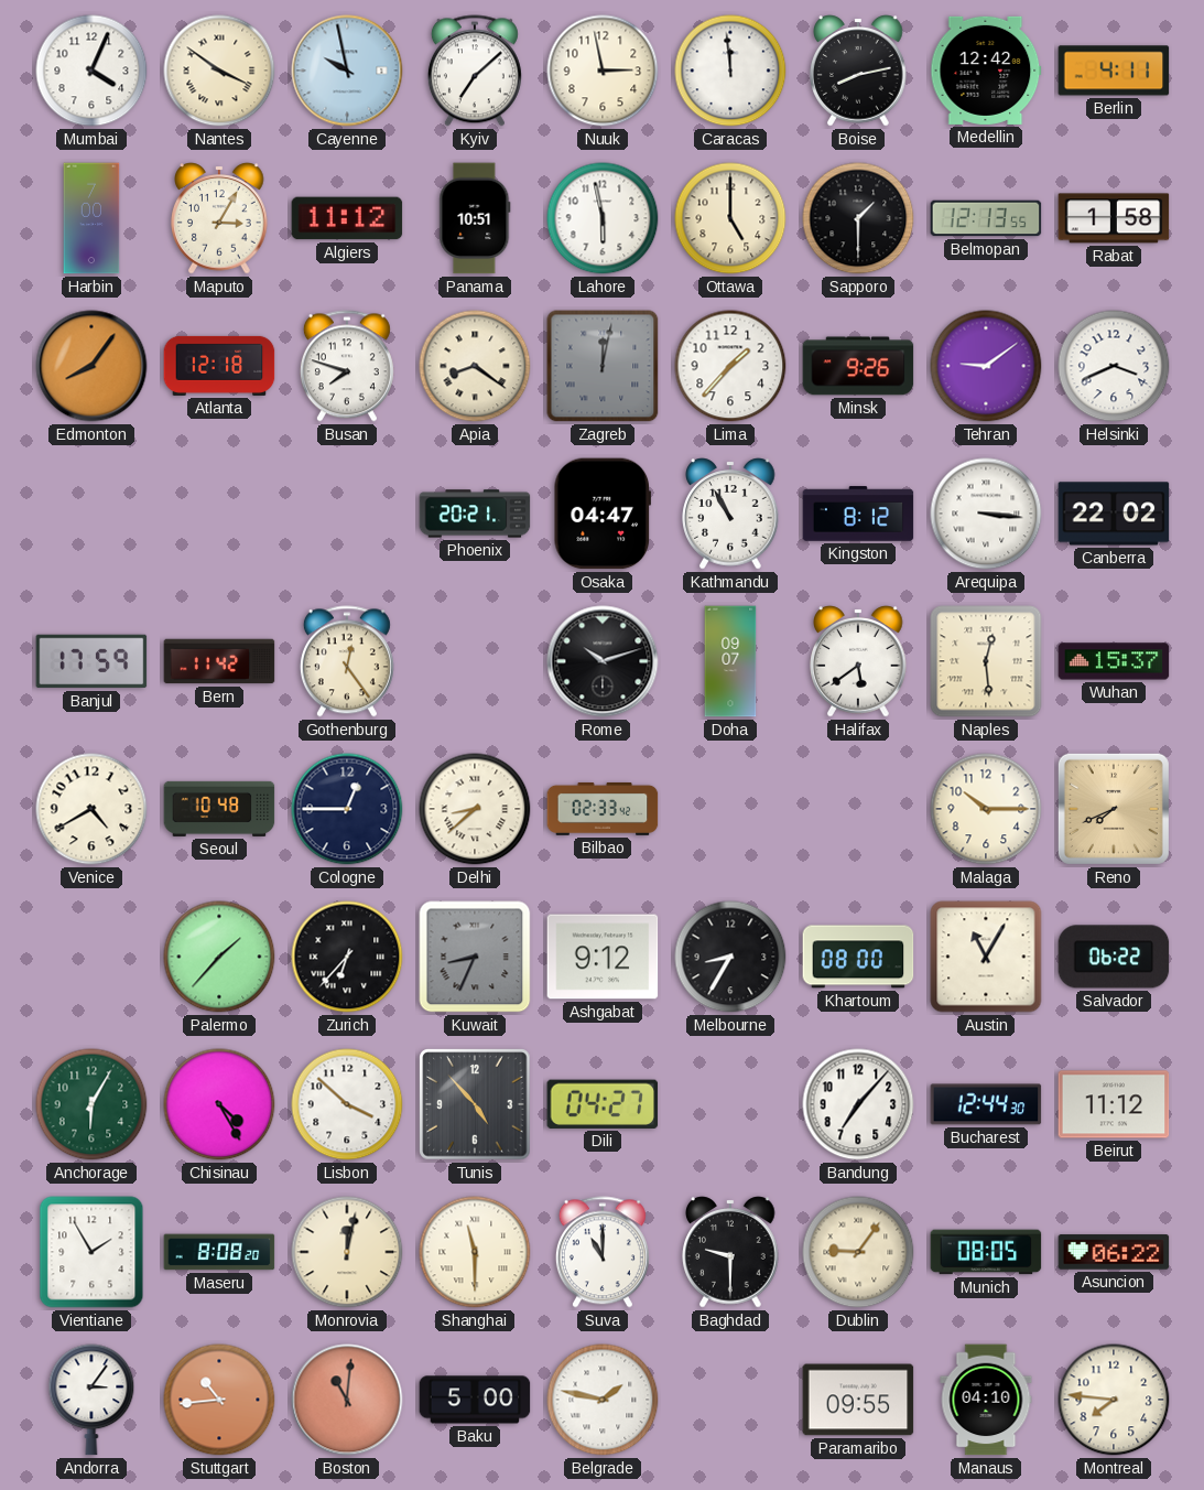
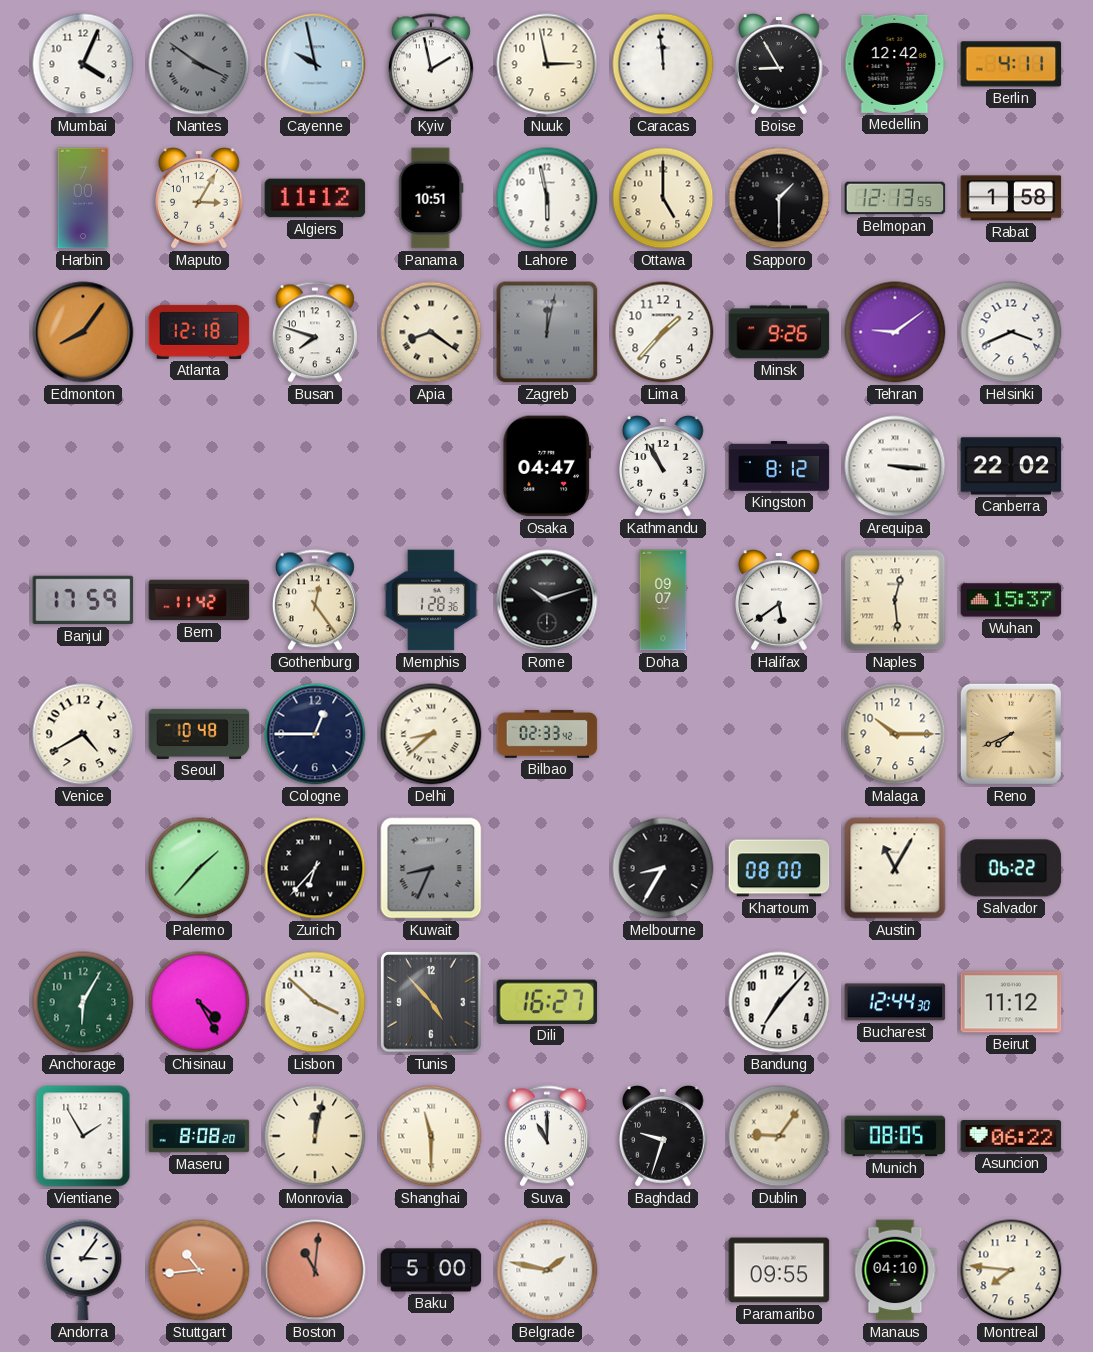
Nantes dial: cream -> grey (199, 64)
Kyiv: 7:08 -> 1:58 (431, 64)
Boise: 8:13 -> 8:55 (779, 64)
Phoenix: 20:21 -> none (475, 514)
Memphis: none -> 1:28 (431, 600)
Ashgabat: 9:12 -> none (603, 957)
Dili: 04:27 -> 16:27 (547, 1002)
Baghdad: 9:30 -> 9:33 (663, 1136)
